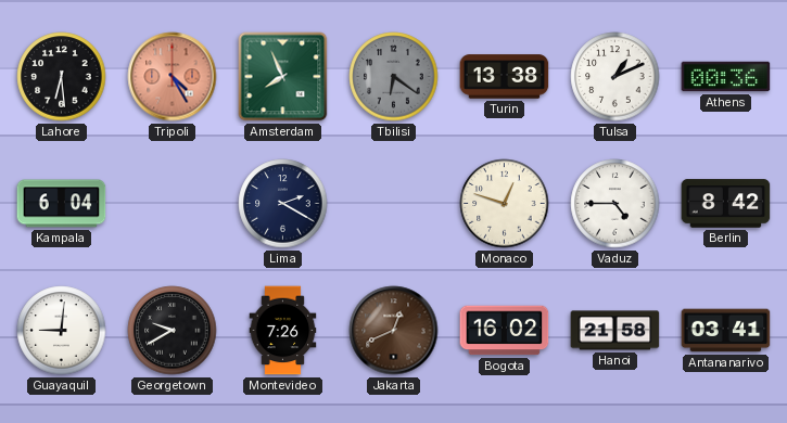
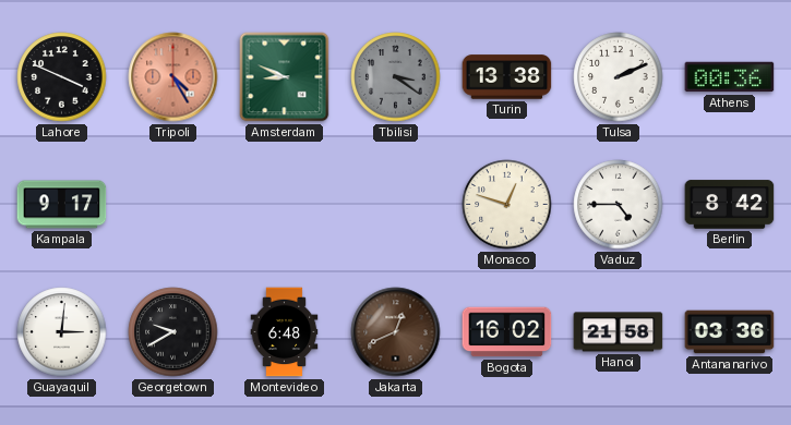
Lahore: 6:29 -> 3:49 (62, 77)
Amsterdam: 7:56 -> 8:49 (285, 77)
Tbilisi: 6:21 -> 3:21 (396, 77)
Tulsa: 1:11 -> 2:11 (619, 77)
Kampala: 6:04 -> 9:17 (62, 205)
Lima: 2:20 -> none (283, 204)
Guayaquil: 9:01 -> 3:01 (62, 332)
Montevideo: 7:26 -> 6:48 (285, 332)
Antananarivo: 03:41 -> 03:36 (730, 332)
